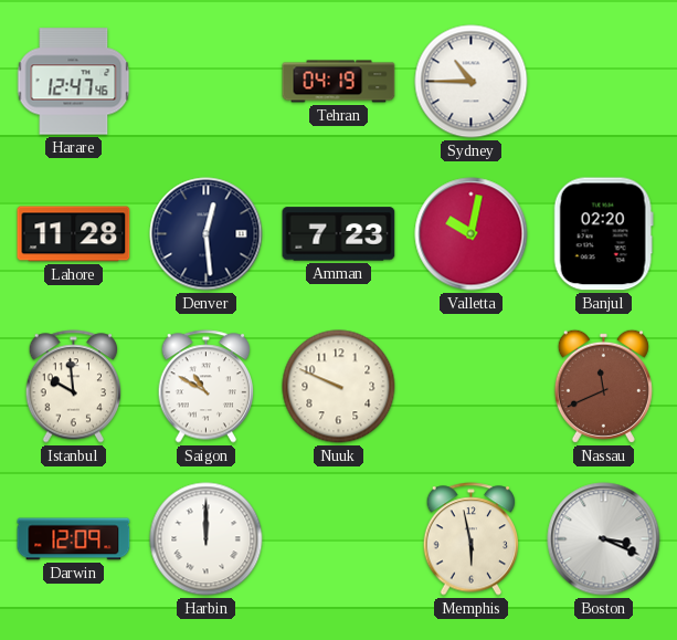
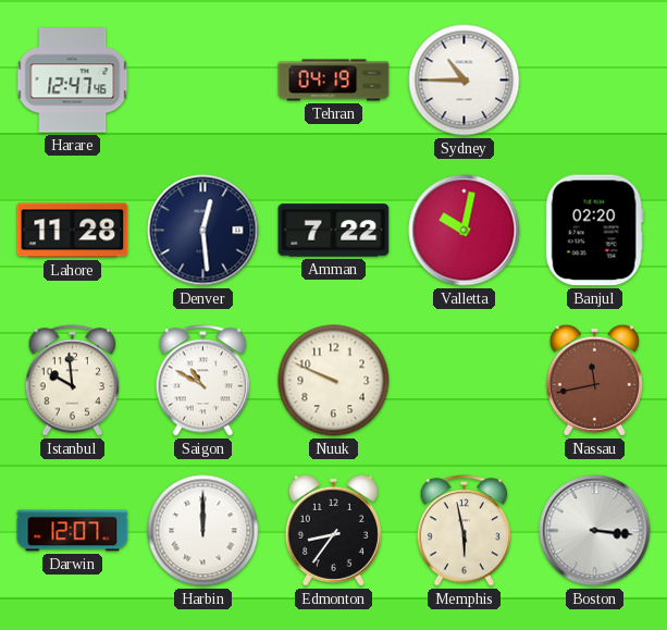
Amman: 7:23 -> 7:22 (334, 231)
Nassau: 11:41 -> 11:43 (594, 380)
Darwin: 12:09 -> 12:07 (73, 531)
Edmonton: none -> 8:36 (333, 530)
Boston: 3:19 -> 3:16 (595, 531)
